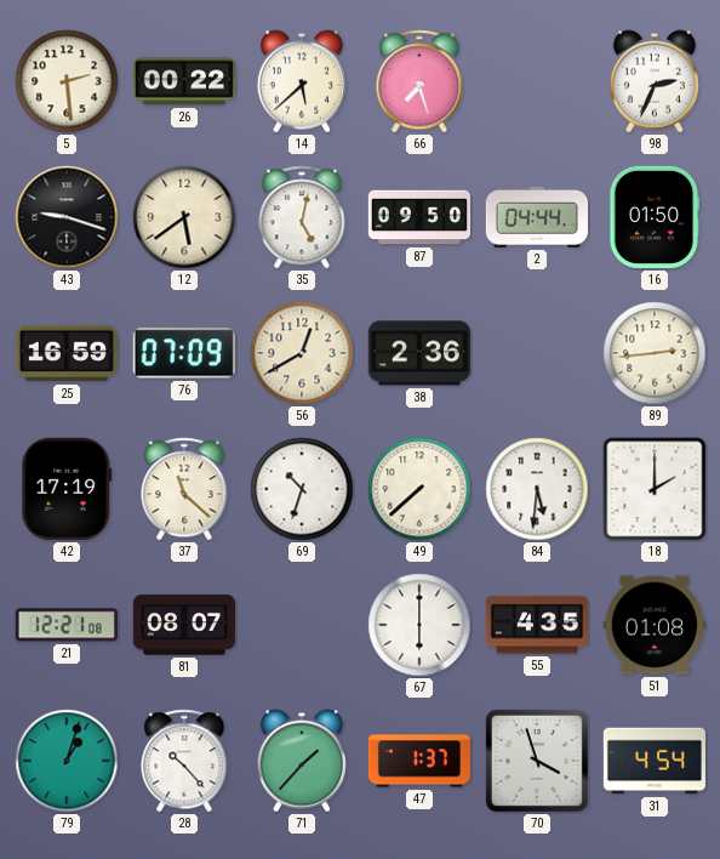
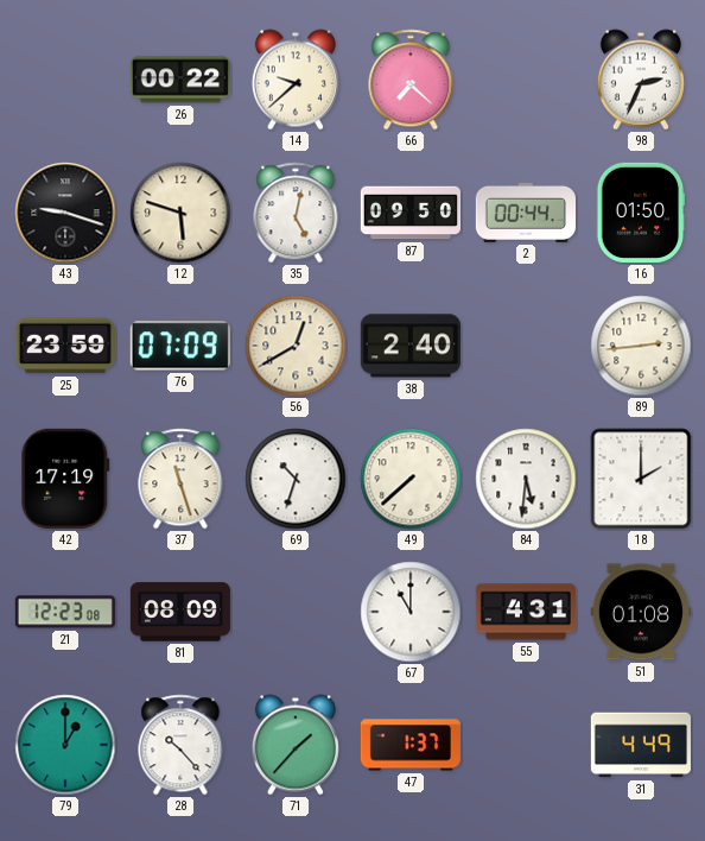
5: 2:29 -> none (67, 81)
14: 5:38 -> 9:38 (296, 80)
66: 7:27 -> 7:22 (411, 80)
12: 5:39 -> 5:48 (180, 213)
2: 04:44 -> 00:44 (525, 213)
25: 16:59 -> 23:59 (65, 346)
38: 2:36 -> 2:40 (411, 346)
37: 11:22 -> 11:27 (180, 479)
21: 12:21 -> 12:23 (65, 612)
81: 08:07 -> 08:09 (180, 612)
67: 6:00 -> 11:00 (411, 612)
55: 4:35 -> 4:31 (525, 612)
79: 1:03 -> 1:00 (65, 745)
70: 3:57 -> none (537, 761)
31: 4:54 -> 4:49 (641, 745)
